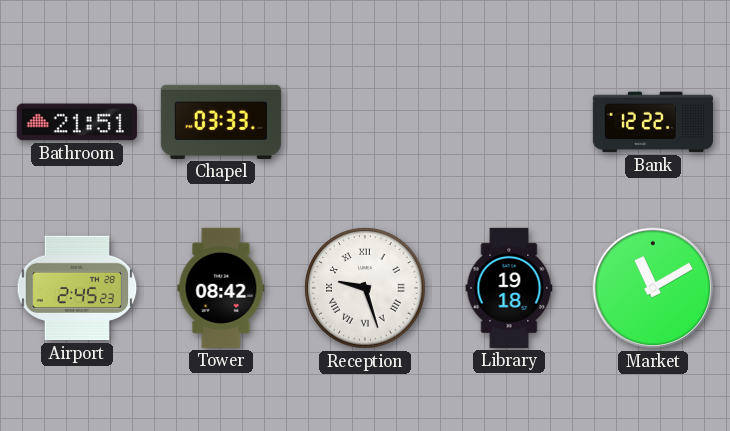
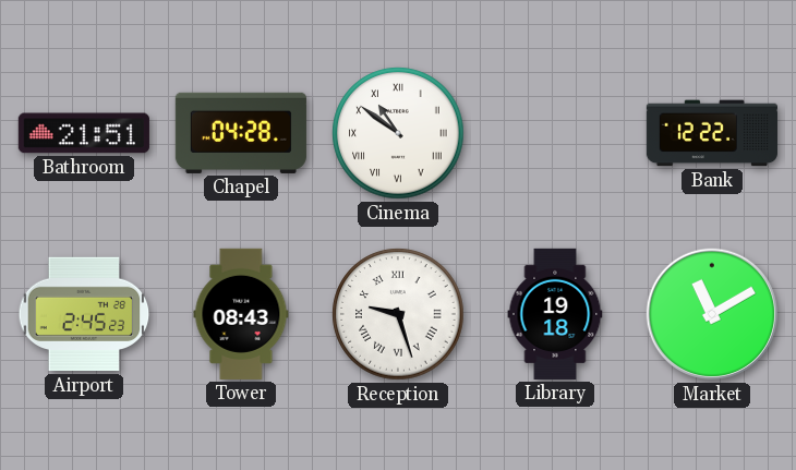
Chapel: 03:33 -> 04:28 (241, 133)
Cinema: none -> 10:51 (398, 133)
Tower: 08:42 -> 08:43 (241, 314)
